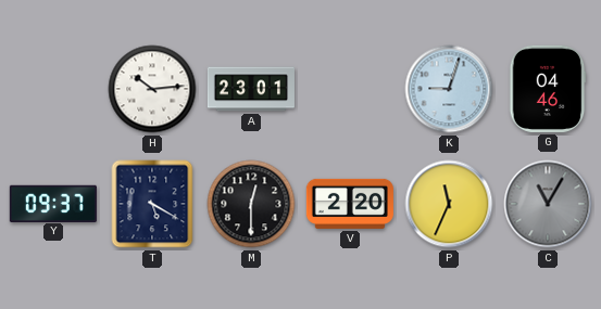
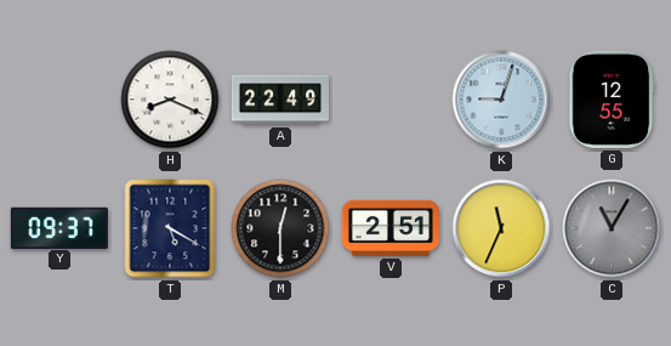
H: 10:14 -> 8:19 (170, 100)
A: 23:01 -> 22:49 (280, 100)
G: 04:46 -> 12:55 (612, 100)
V: 2:20 -> 2:51 (391, 228)
